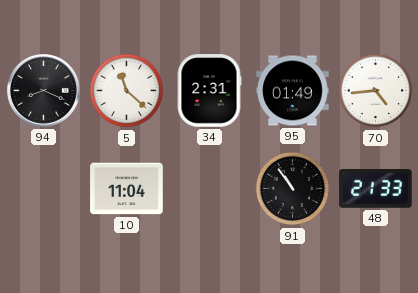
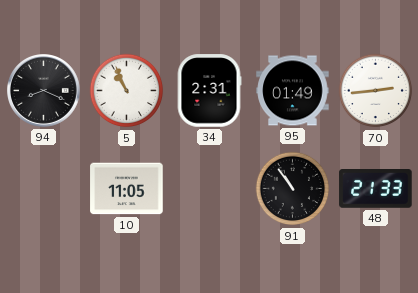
5: 11:22 -> 10:56 (127, 91)
70: 4:44 -> 2:44 (376, 91)
10: 11:04 -> 11:05 (127, 189)
